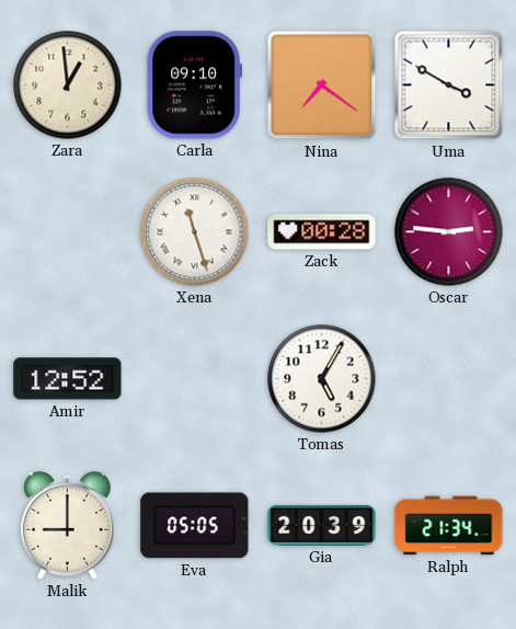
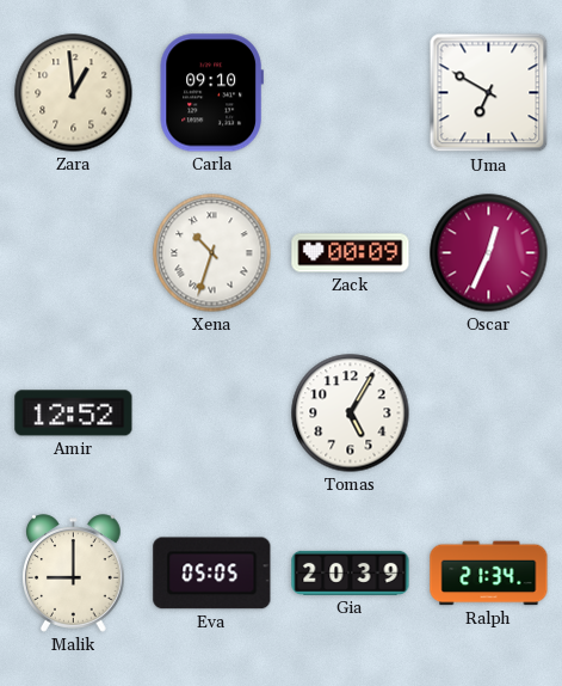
Nina: 7:21 -> none (322, 85)
Uma: 3:50 -> 6:50 (489, 93)
Xena: 11:27 -> 10:33 (212, 253)
Zack: 00:28 -> 00:09 (351, 253)
Oscar: 2:46 -> 12:34 (489, 253)
